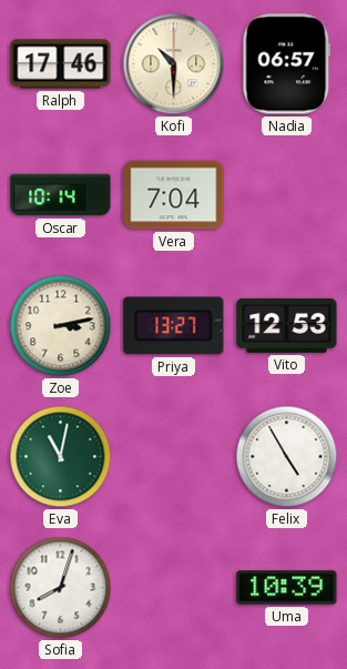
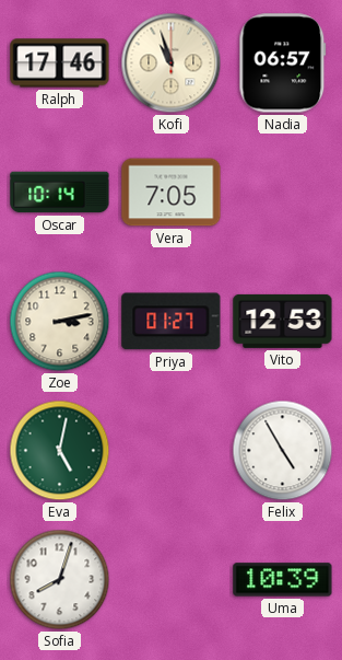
Kofi: 10:30 -> 10:57 (172, 63)
Vera: 7:04 -> 7:05 (172, 193)
Priya: 13:27 -> 01:27 (172, 322)
Eva: 11:02 -> 5:02 (60, 451)
